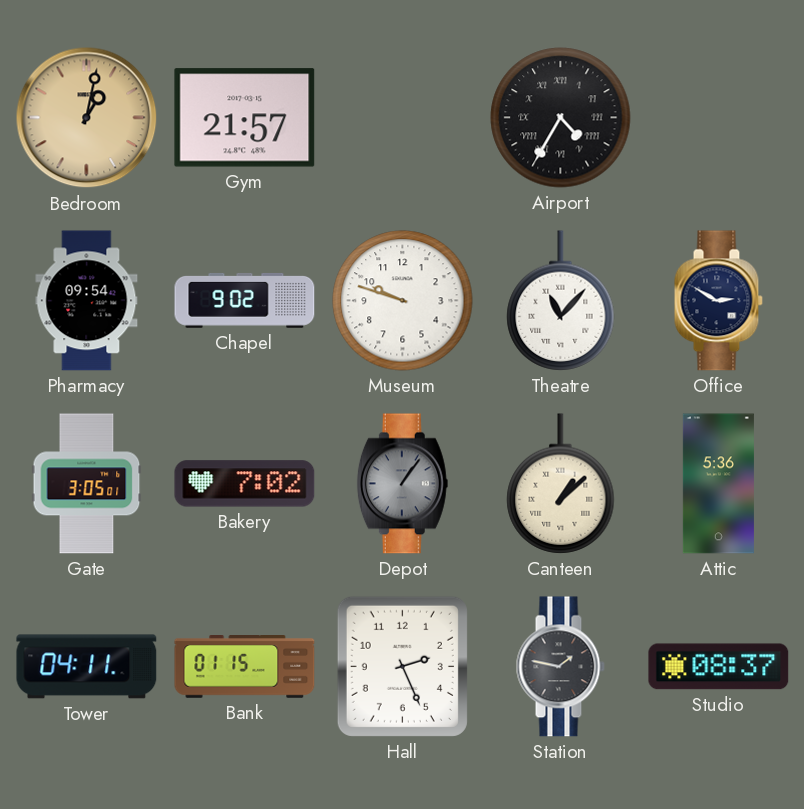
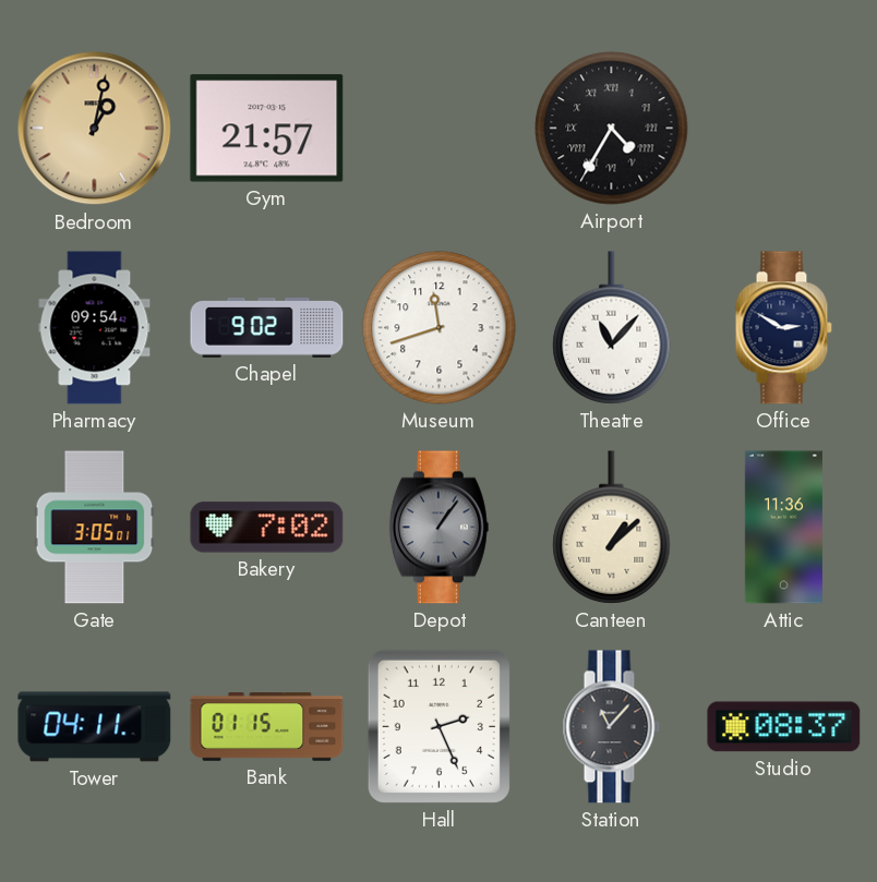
Museum: 9:48 -> 11:42 (440, 328)
Attic: 5:36 -> 11:36 (783, 528)
Station: 1:47 -> 11:07 (611, 727)
